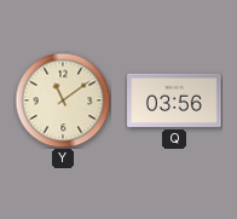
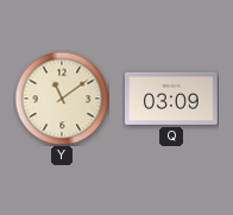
Q: 03:56 -> 03:09 (171, 99)
